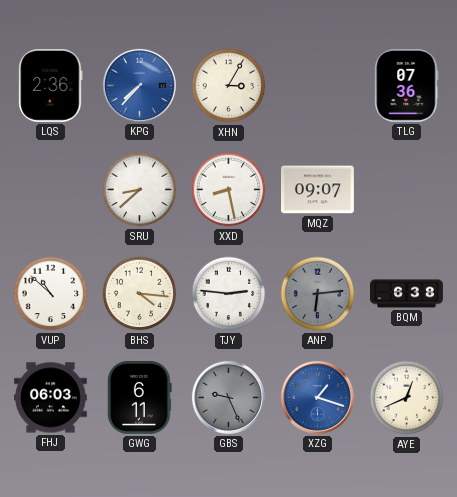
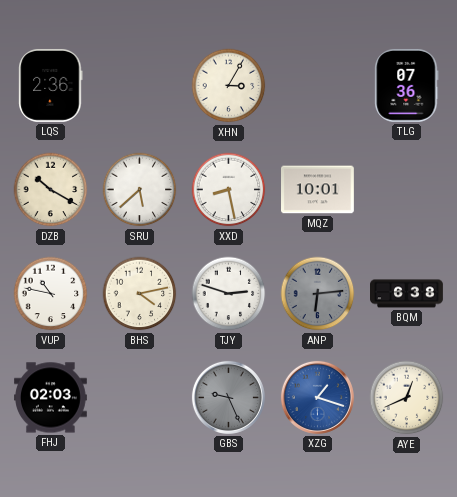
KPG: 7:37 -> none (139, 85)
DZB: none -> 10:20 (51, 190)
SRU: 8:38 -> 5:38 (140, 190)
MQZ: 09:07 -> 10:01 (318, 190)
VUP: 10:52 -> 10:47 (51, 294)
BHS: 4:16 -> 4:13 (140, 294)
TJY: 2:46 -> 2:48 (229, 294)
FHJ: 06:03 -> 02:03 (51, 398)
GWG: 6:11 -> none (140, 397)
